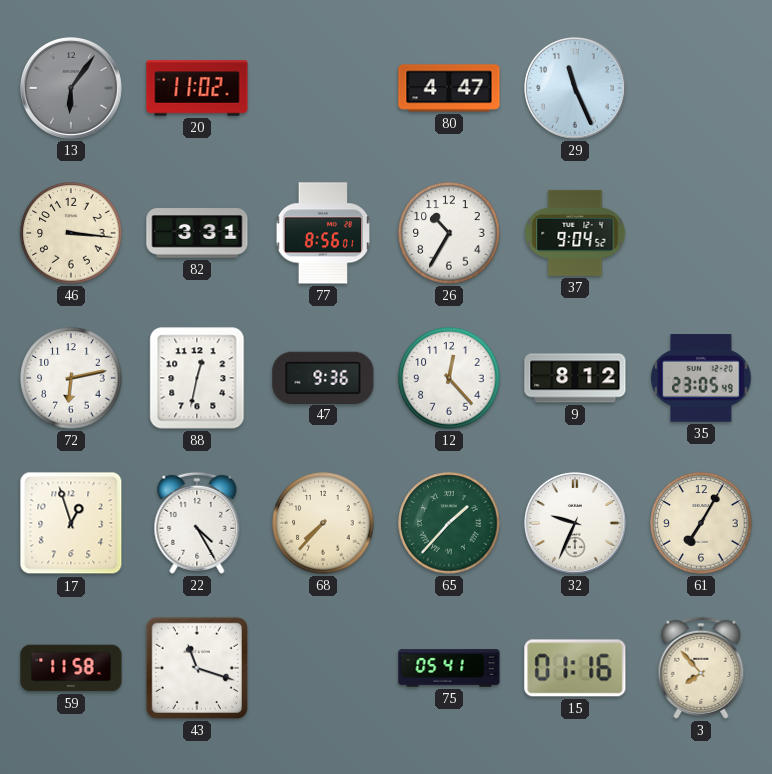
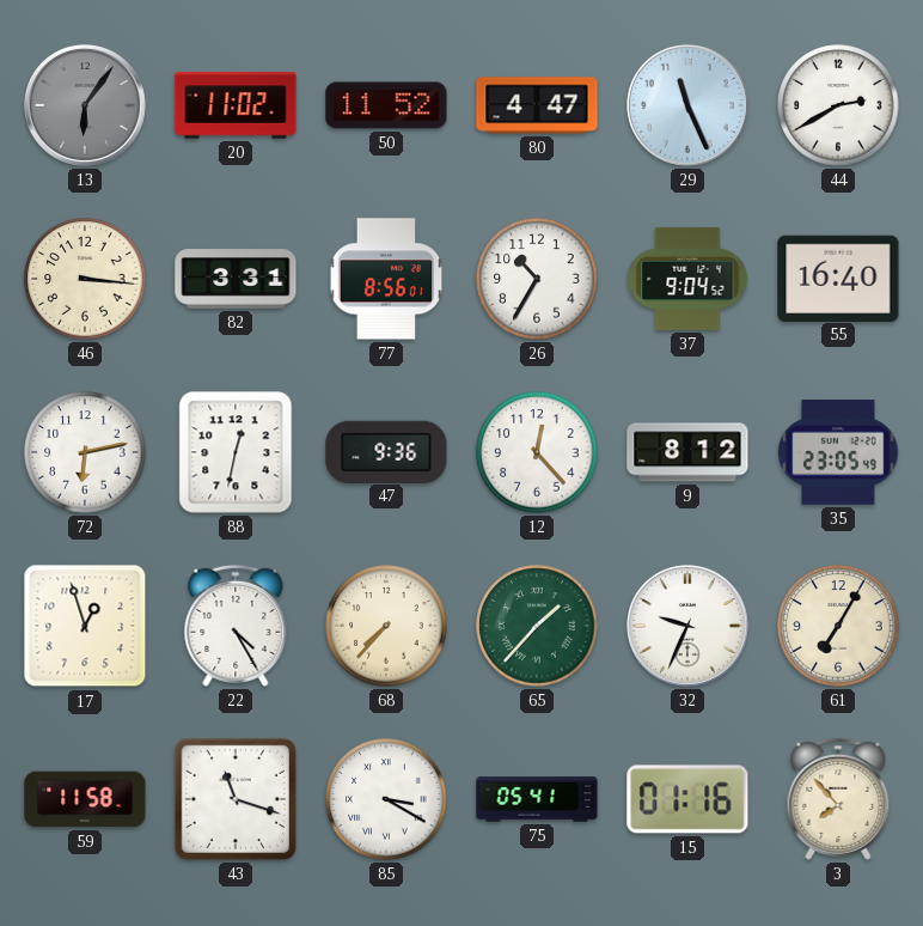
50: none -> 11:52 (386, 105)
44: none -> 2:40 (838, 105)
55: none -> 16:40 (838, 278)
85: none -> 3:20 (386, 799)
